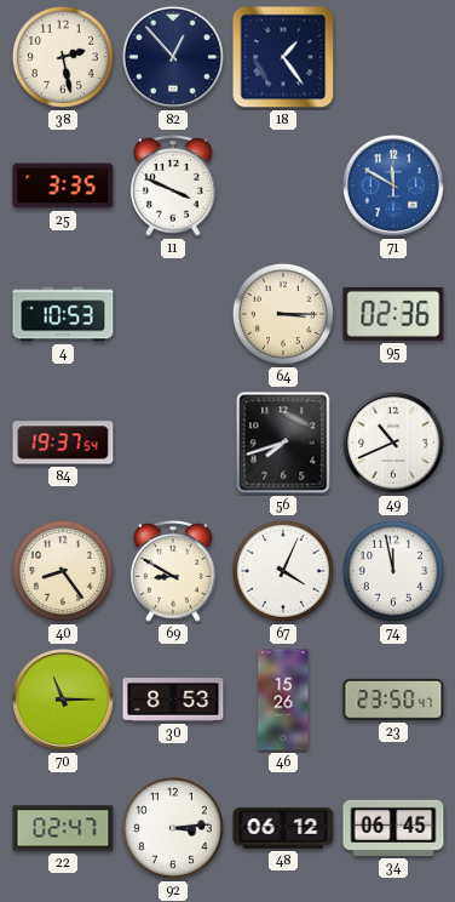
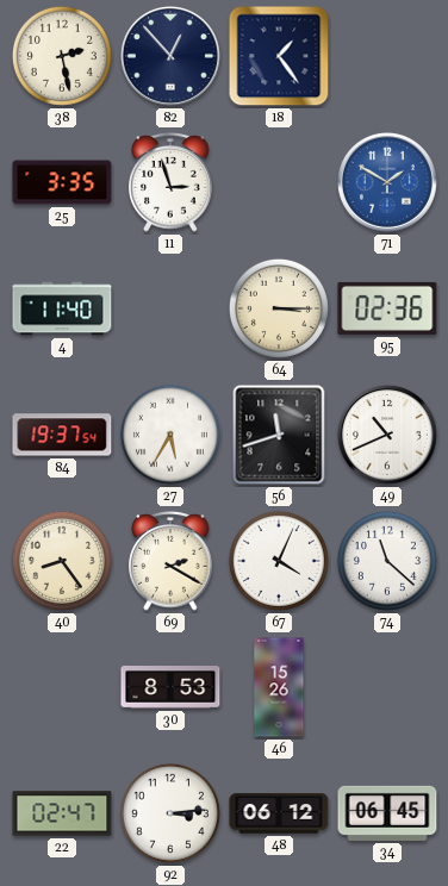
11: 3:49 -> 2:57 (170, 183)
71: 11:50 -> 1:50 (387, 182)
4: 10:53 -> 11:40 (62, 308)
27: none -> 5:35 (170, 435)
56: 7:42 -> 11:42 (279, 435)
69: 8:50 -> 2:20 (170, 562)
74: 11:58 -> 11:22 (387, 561)
70: 11:15 -> none (63, 700)
23: 23:50 -> none (393, 700)
